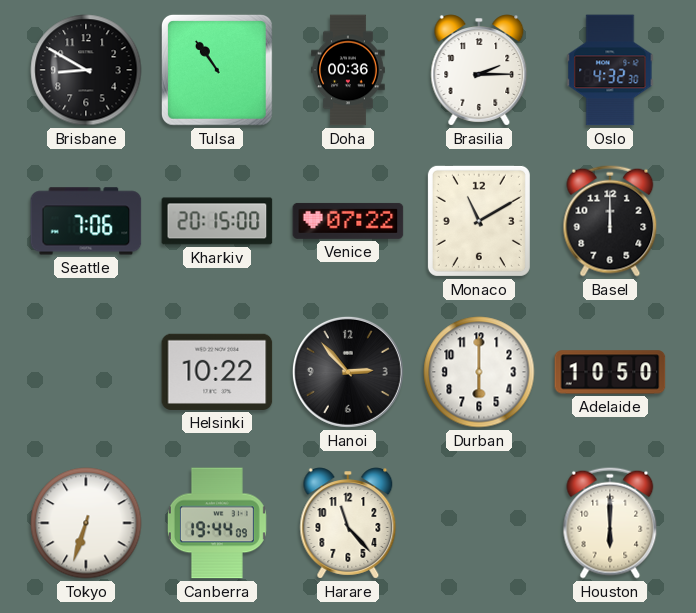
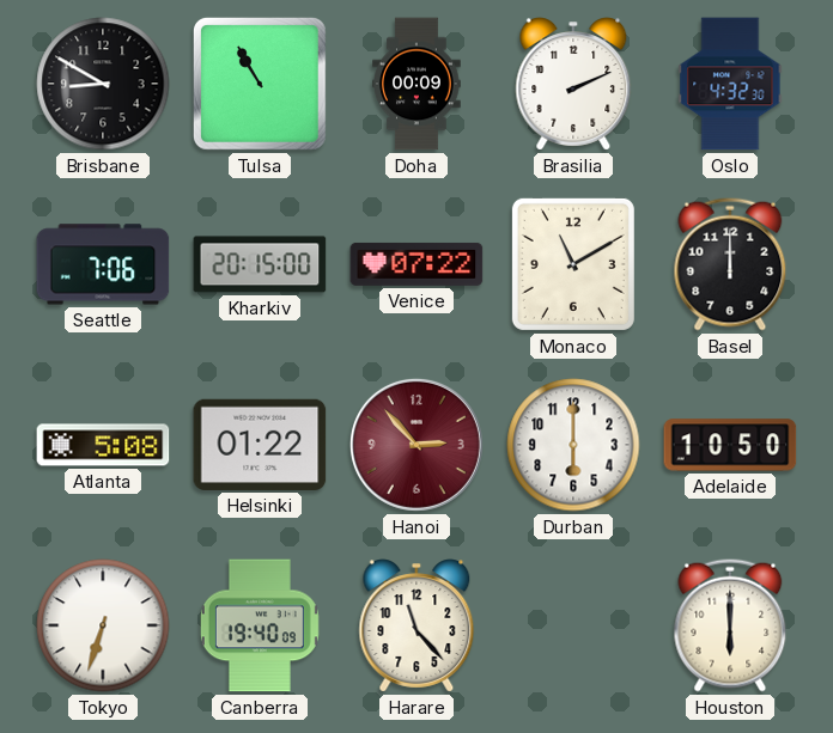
Tulsa: 10:54 -> 10:55 (260, 84)
Doha: 00:36 -> 00:09 (416, 84)
Brasilia: 2:15 -> 2:11 (573, 84)
Atlanta: none -> 5:08 (103, 445)
Helsinki: 10:22 -> 01:22 (260, 445)
Hanoi dial: black -> burgundy (416, 445)
Canberra: 19:44 -> 19:40 (260, 625)
